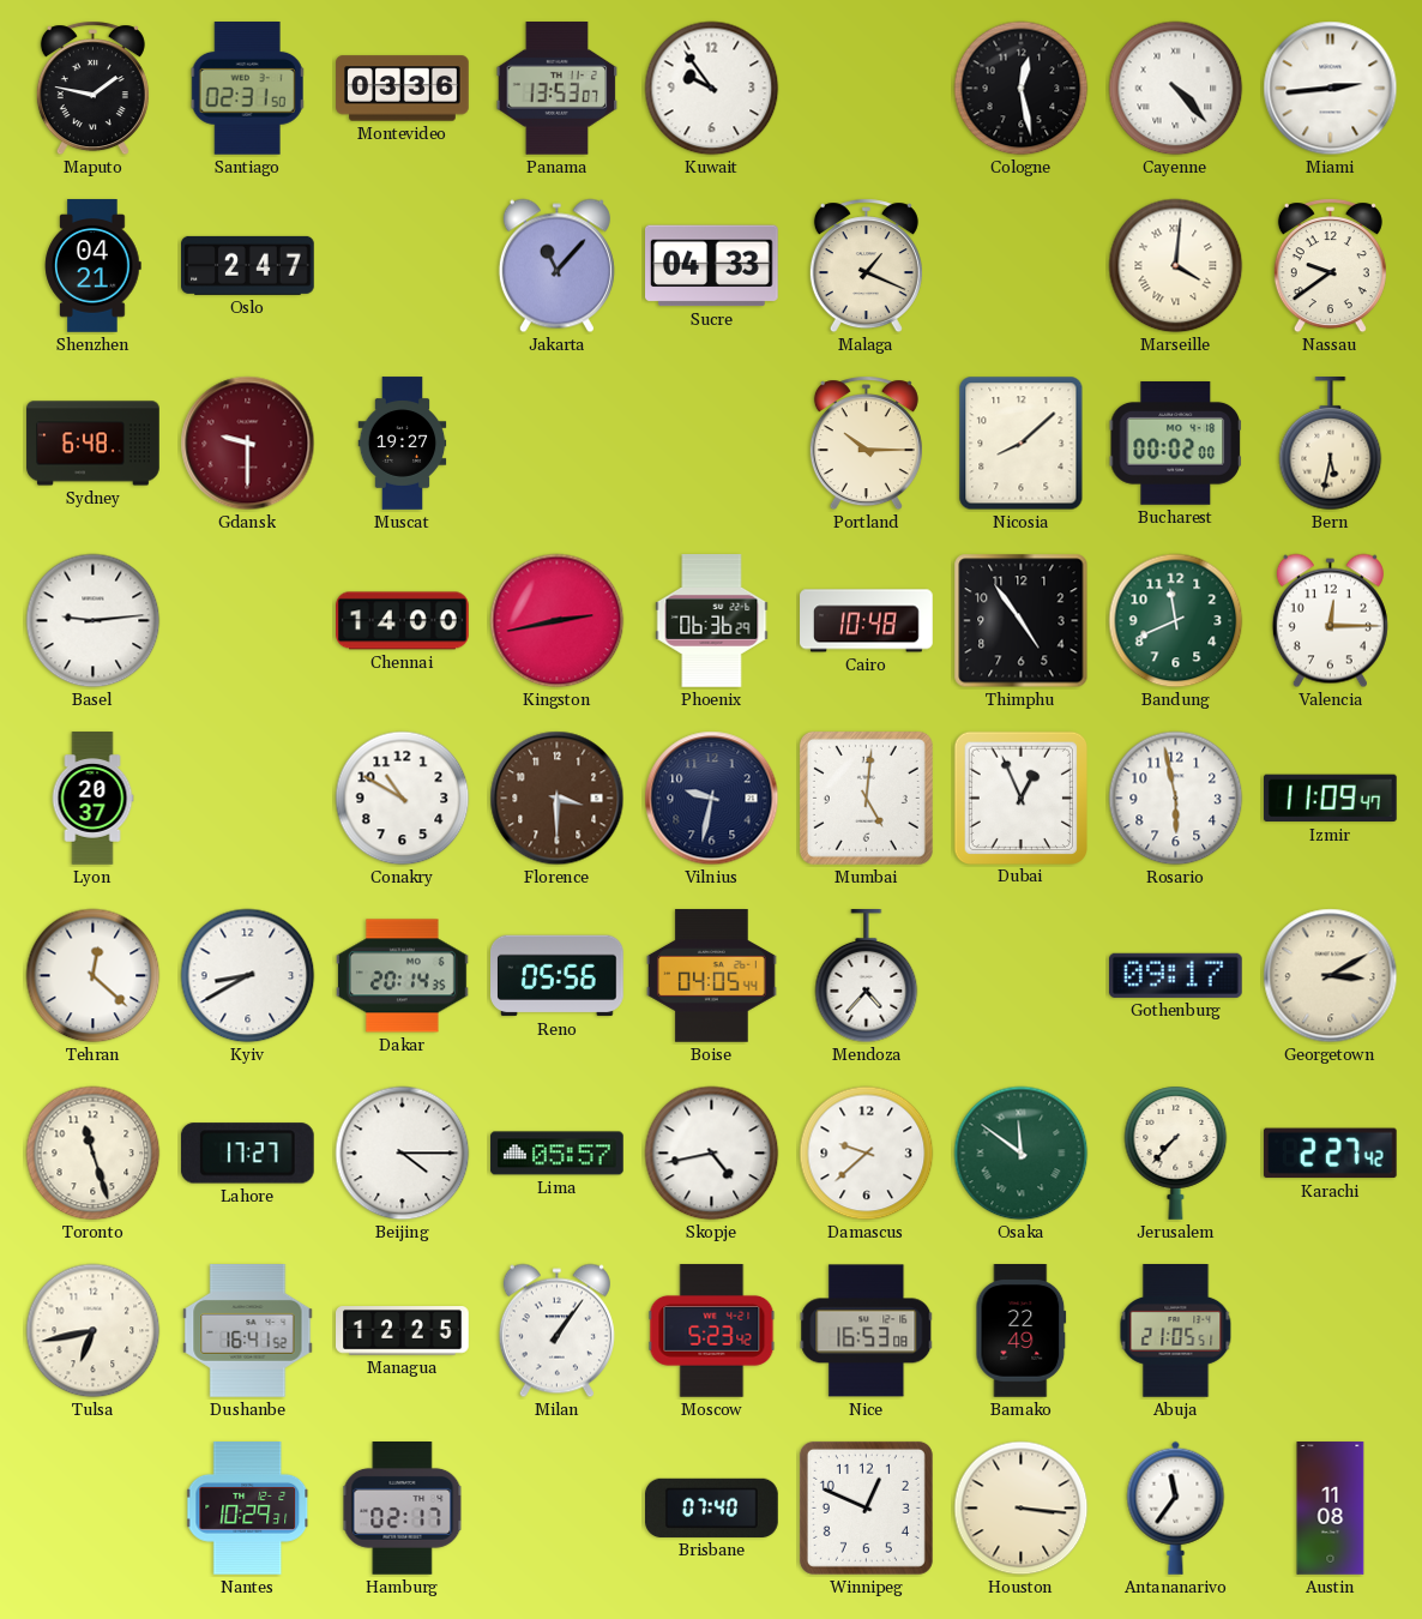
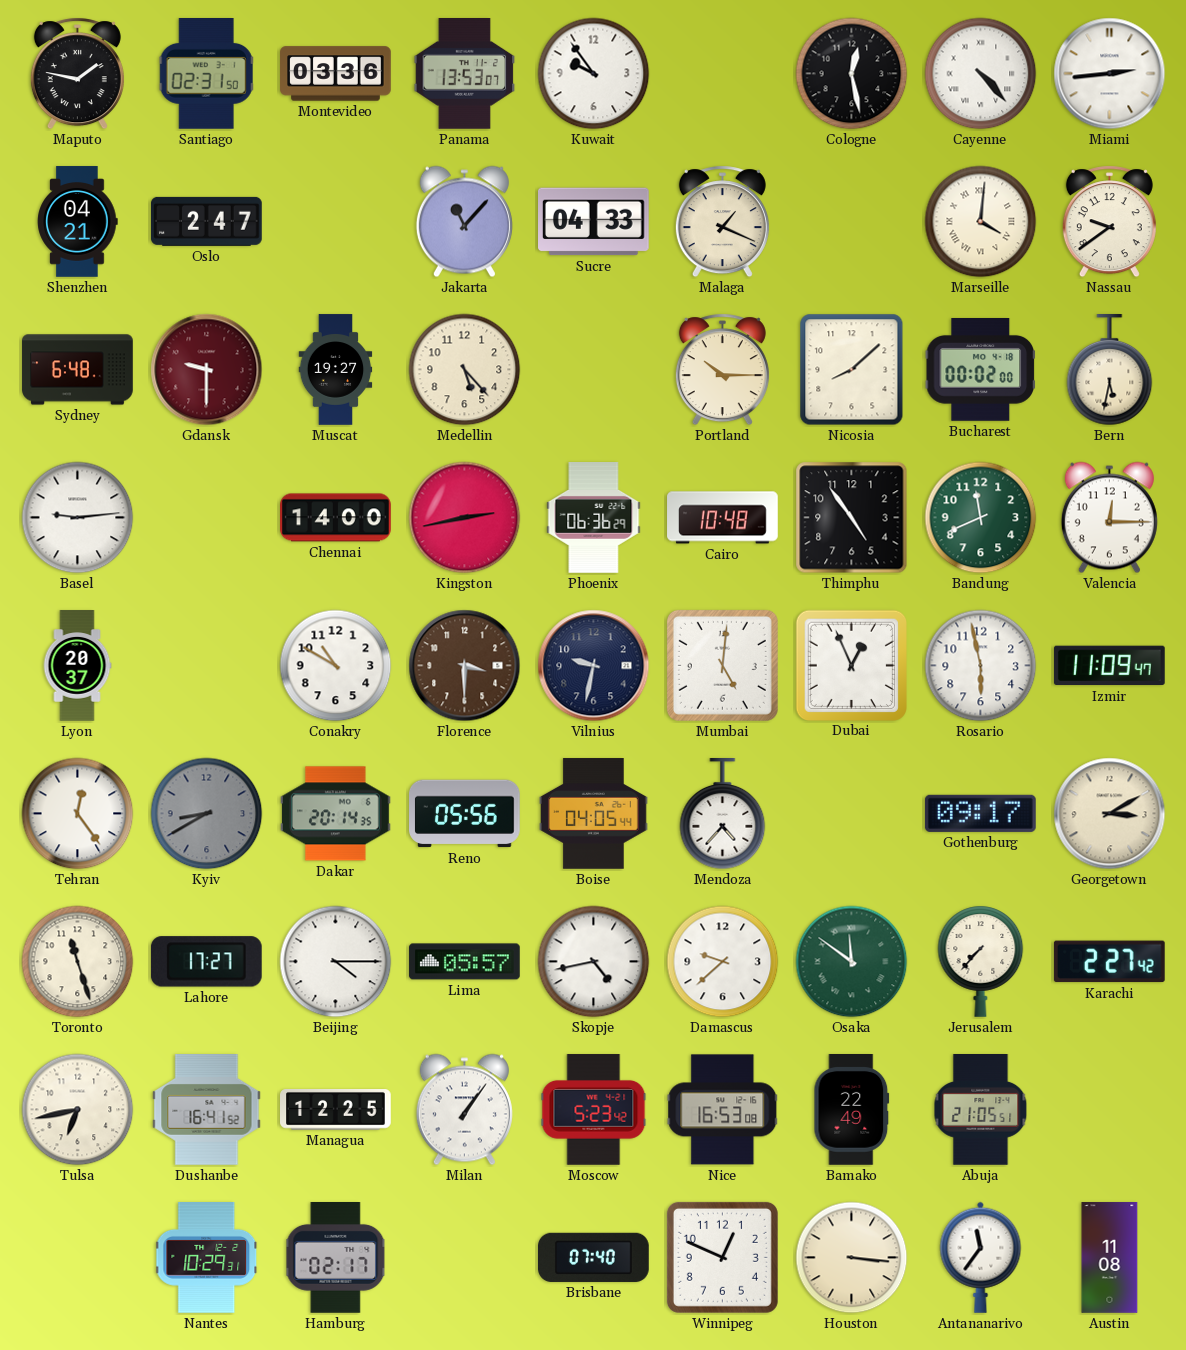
Medellin: none -> 5:23 (465, 370)
Tehran: 12:22 -> 12:24 (78, 814)
Kyiv dial: white -> grey (207, 814)
